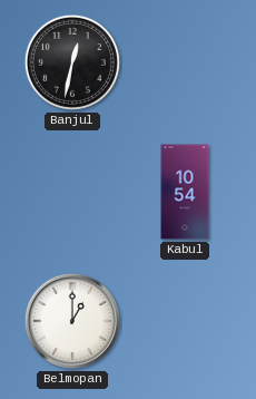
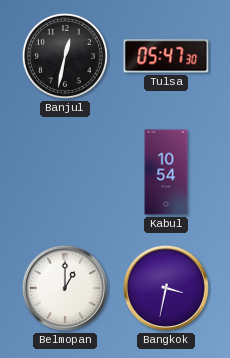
Tulsa: none -> 05:47 (166, 56)
Bangkok: none -> 3:32 (166, 288)
